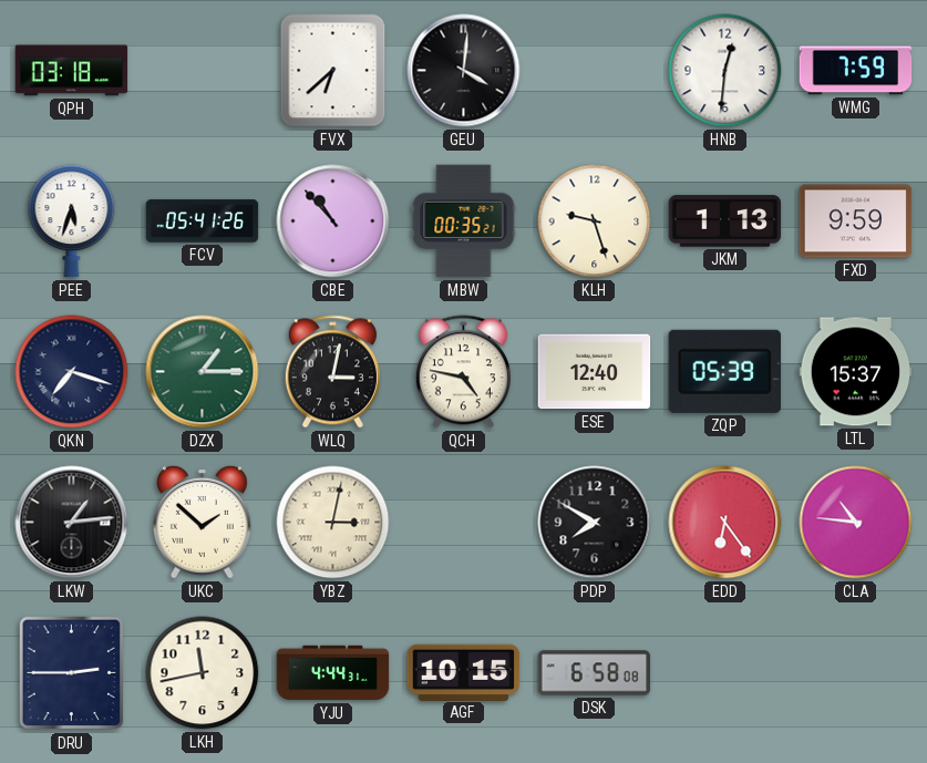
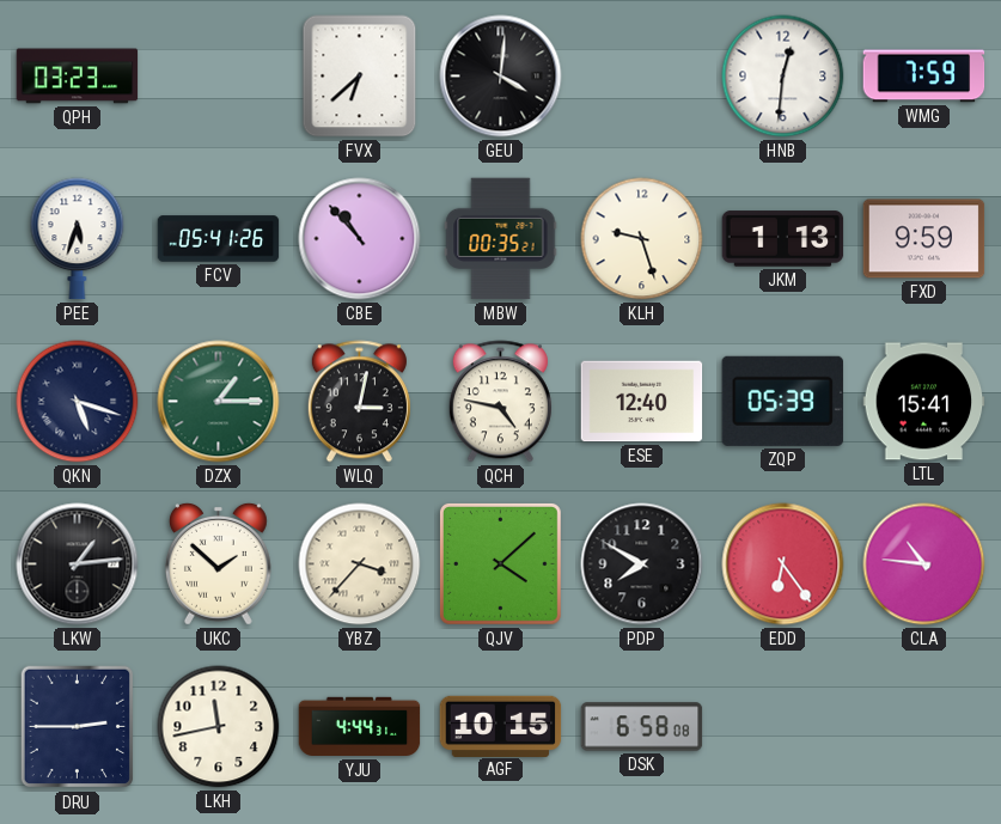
QPH: 03:18 -> 03:23 (78, 77)
QKN: 7:18 -> 5:18 (78, 402)
LTL: 15:37 -> 15:41 (924, 402)
YBZ: 3:02 -> 3:37 (360, 564)
QJV: none -> 4:08 (500, 563)
